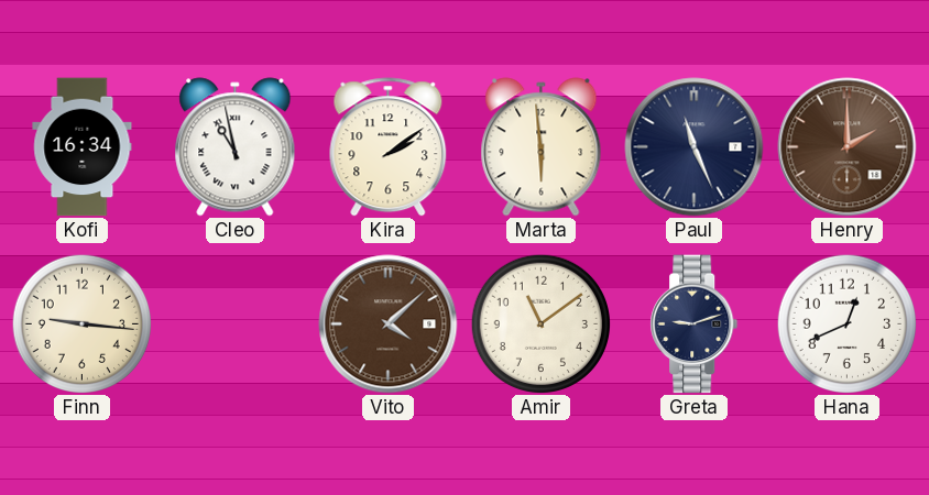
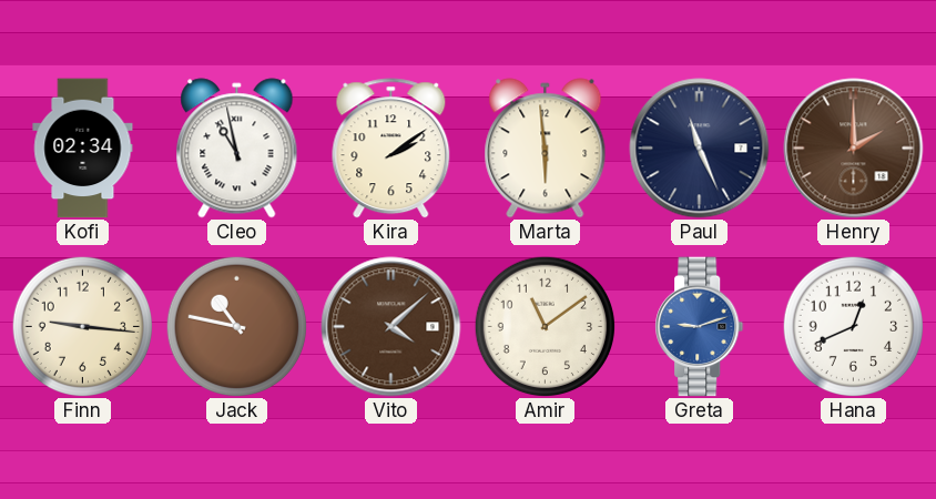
Kofi: 16:34 -> 02:34 (83, 149)
Jack: none -> 10:47 (236, 326)
Greta dial: navy -> blue (700, 327)
